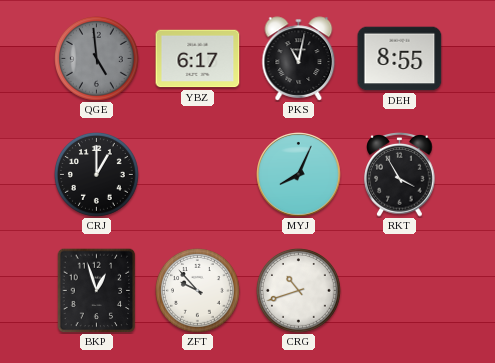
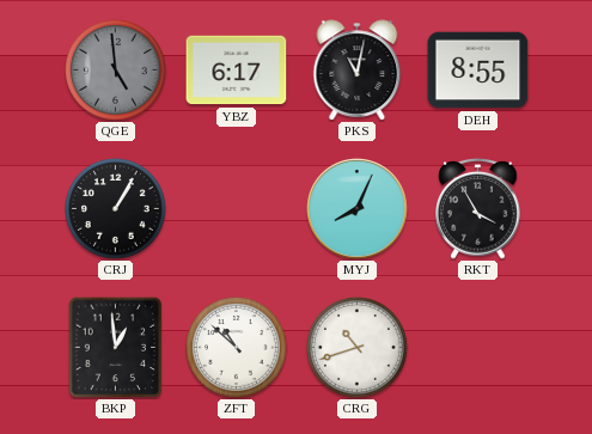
CRJ: 1:00 -> 1:05 (116, 209)
BKP: 12:57 -> 12:59 (116, 347)
ZFT: 9:53 -> 10:52 (237, 348)
